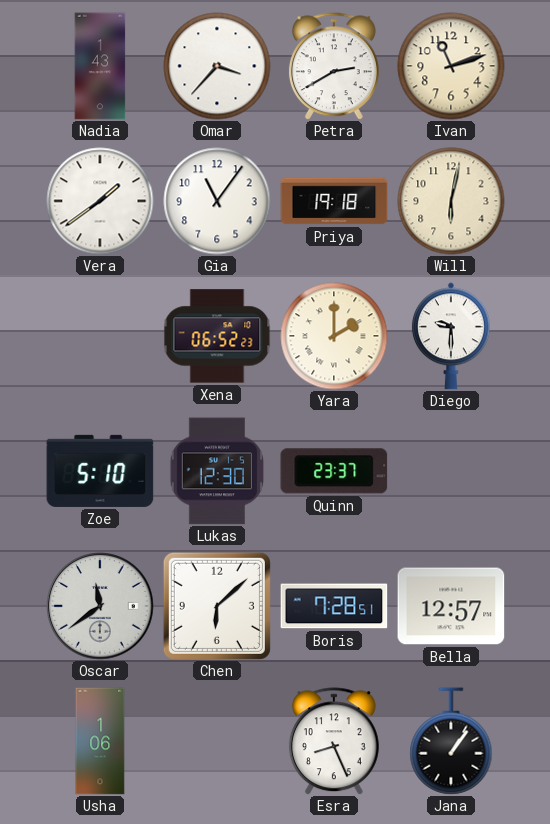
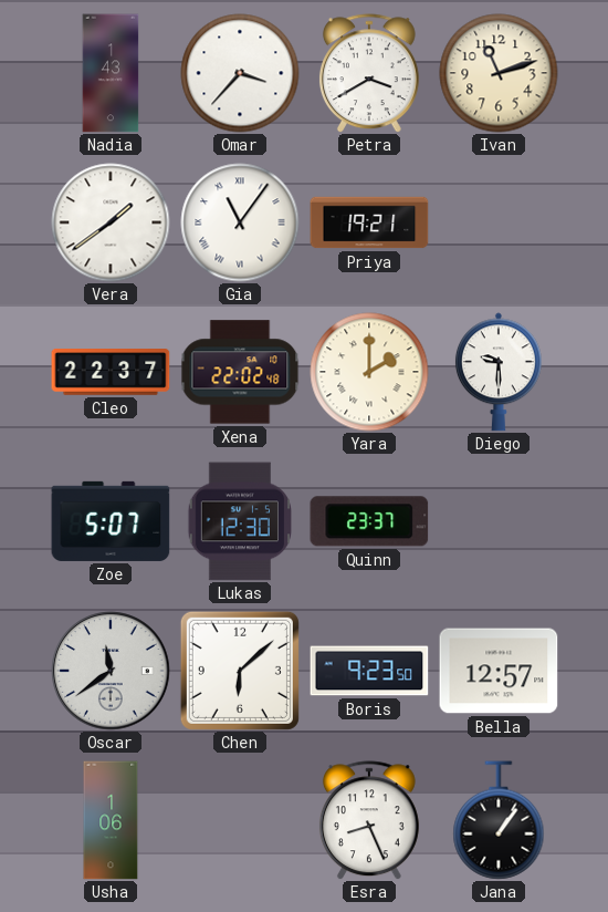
Petra: 2:40 -> 3:40 (369, 73)
Gia numerals: Arabic -> Roman (240, 222)
Priya: 19:18 -> 19:21 (369, 222)
Will: 6:02 -> none (451, 201)
Cleo: none -> 22:37 (111, 373)
Xena: 06:52 -> 22:02 (240, 372)
Zoe: 5:10 -> 5:07 (111, 521)
Boris: 7:28 -> 9:23 (369, 671)
